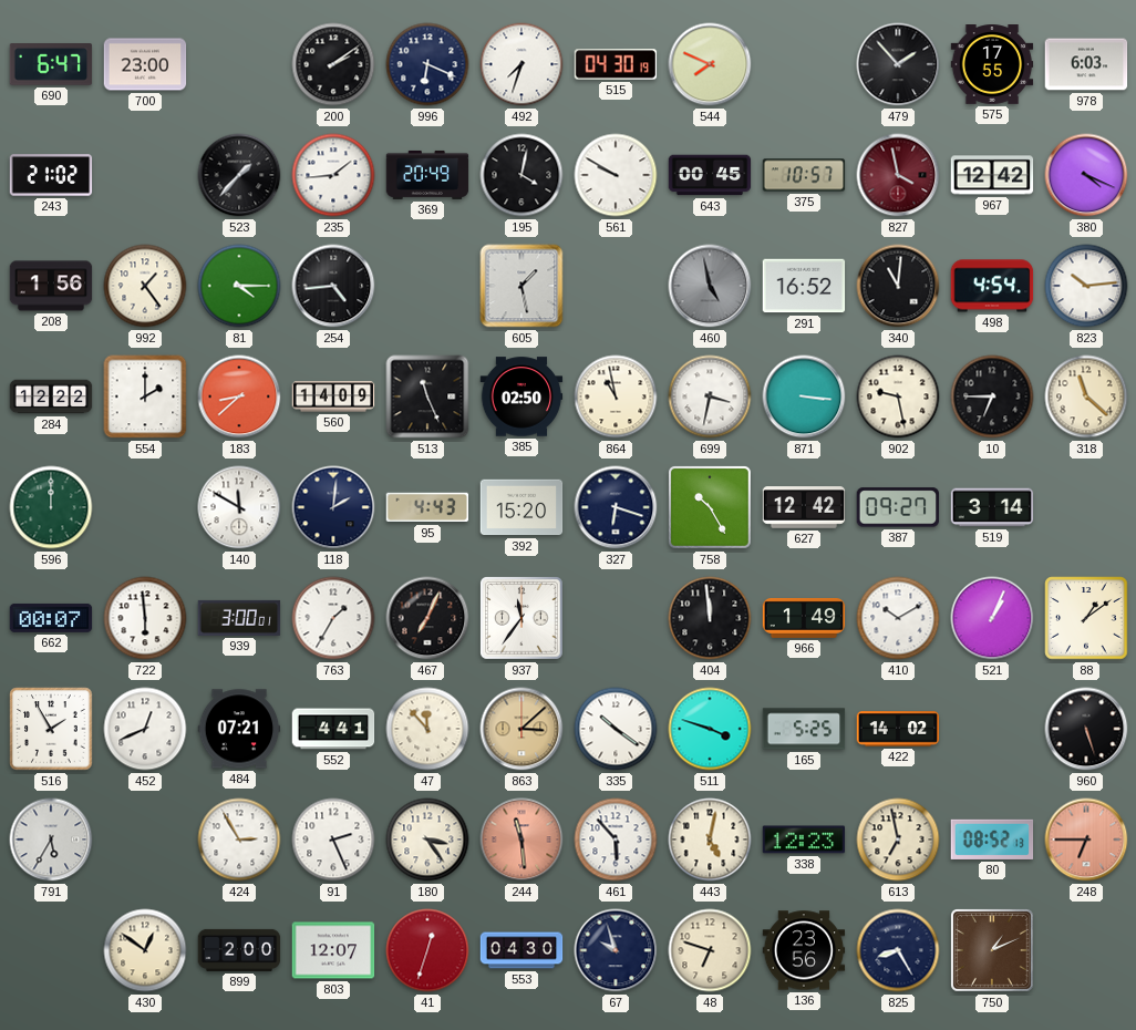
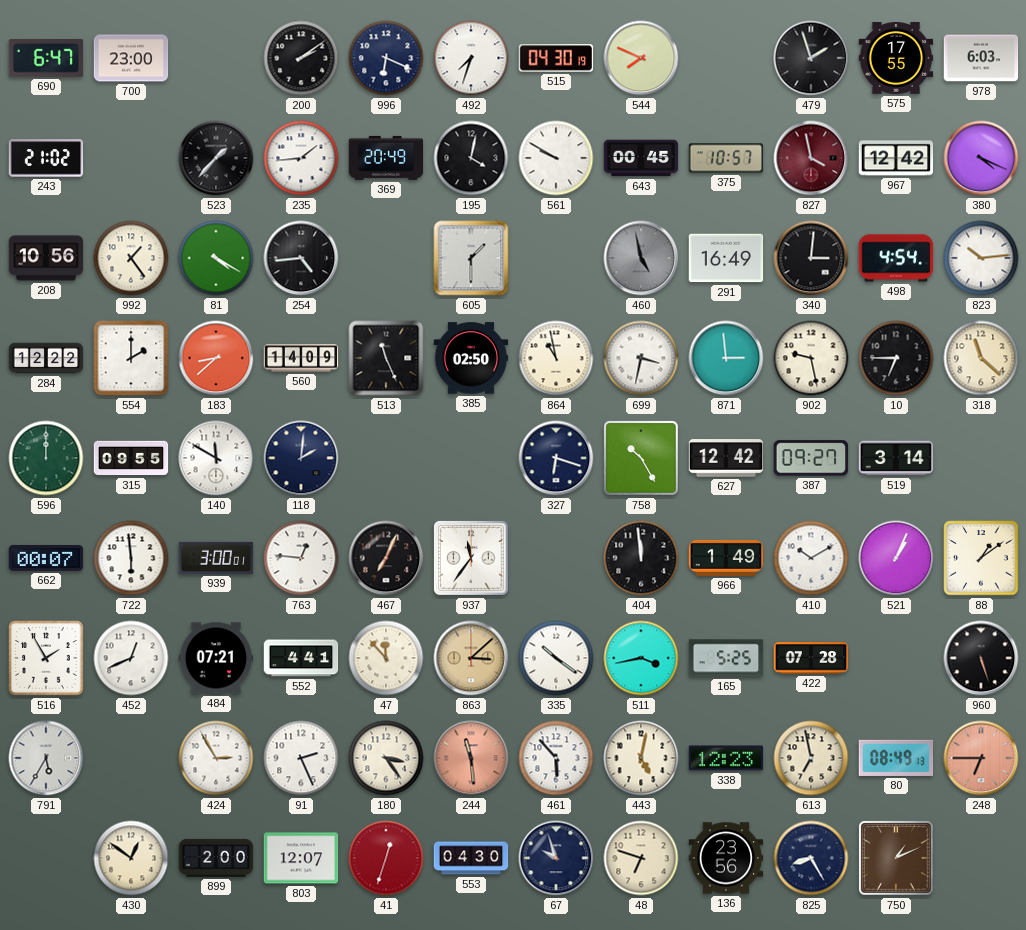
479: 1:53 -> 1:57 (811, 58)
208: 1:56 -> 10:56 (46, 258)
81: 4:15 -> 4:20 (216, 258)
605: 1:28 -> 1:30 (471, 258)
291: 16:52 -> 16:49 (726, 258)
340: 11:01 -> 3:01 (811, 258)
871: 3:16 -> 2:59 (726, 358)
315: none -> 09:55 (131, 458)
95: 4:43 -> none (427, 507)
392: 15:20 -> none (521, 507)
763: 1:35 -> 12:46 (301, 558)
511: 3:48 -> 3:43 (641, 658)
422: 14:02 -> 07:28 (811, 658)
80: 08:52 -> 08:49 (896, 758)
